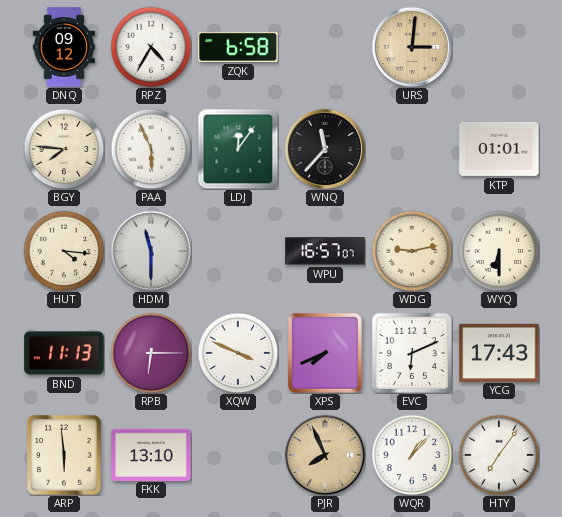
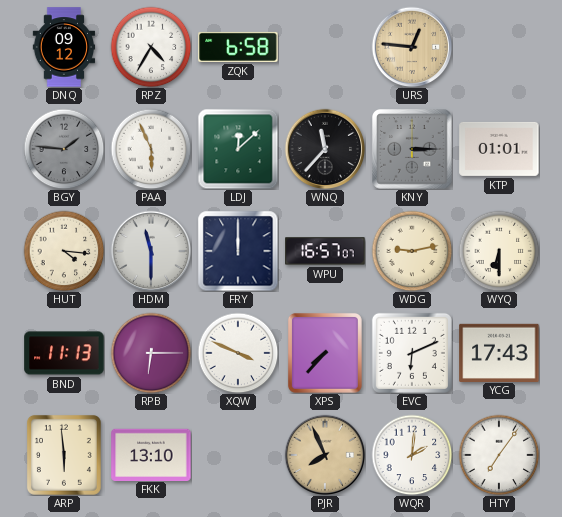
URS: 3:01 -> 12:46 (412, 47)
BGY: 7:46 -> 1:46 (64, 149)
BGY dial: cream -> grey (64, 149)
LDJ: 12:06 -> 12:08 (238, 149)
KNY: none -> 3:15 (413, 150)
FRY: none -> 12:00 (238, 251)
XPS: 7:41 -> 7:37 (325, 353)
WQR: 1:07 -> 2:01 (412, 455)
